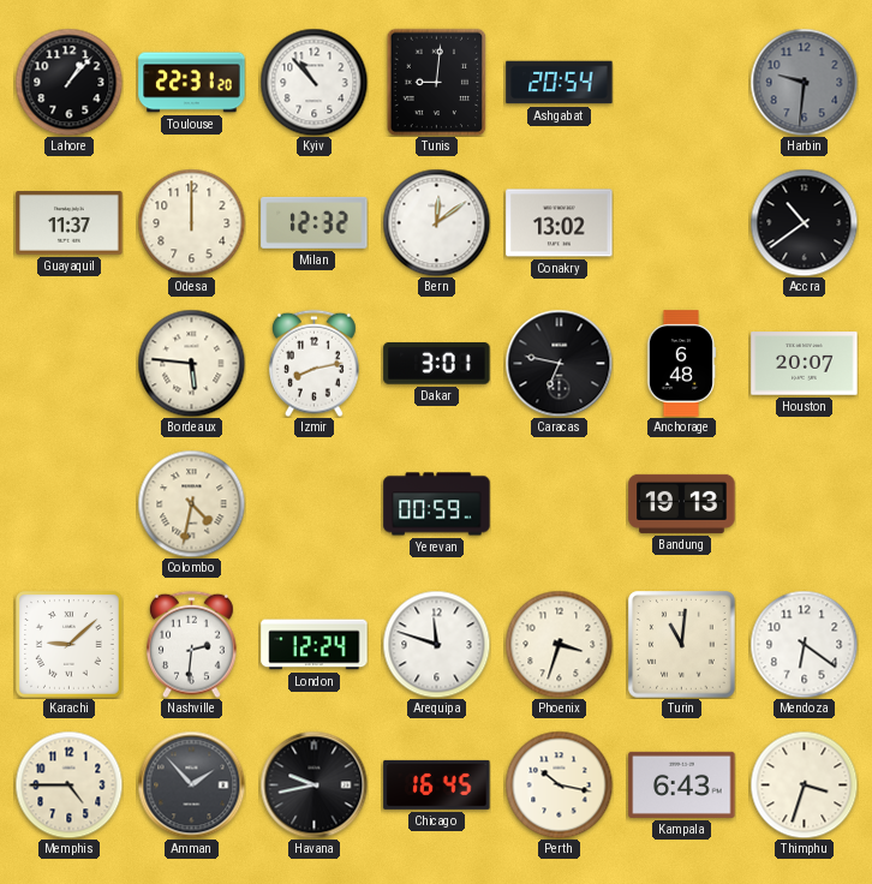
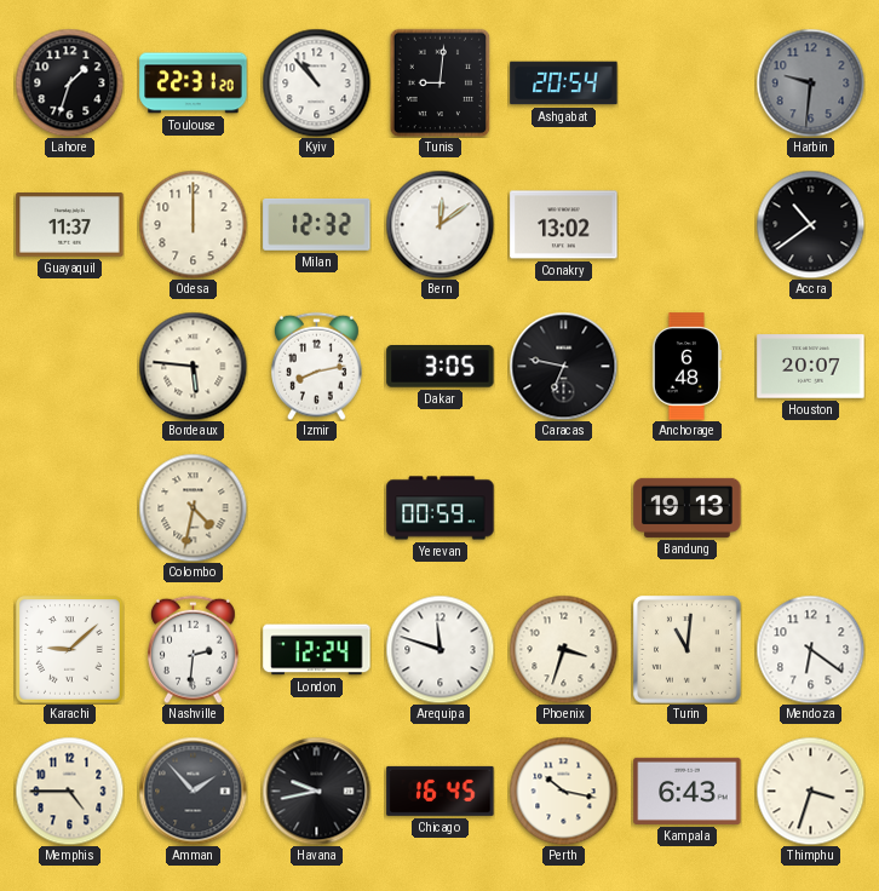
Lahore: 1:07 -> 1:33 (69, 82)
Dakar: 3:01 -> 3:05 (441, 367)
